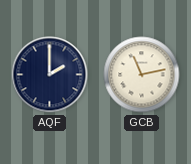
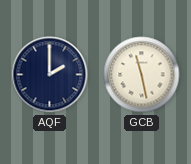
GCB: 11:13 -> 11:28 (142, 75)
